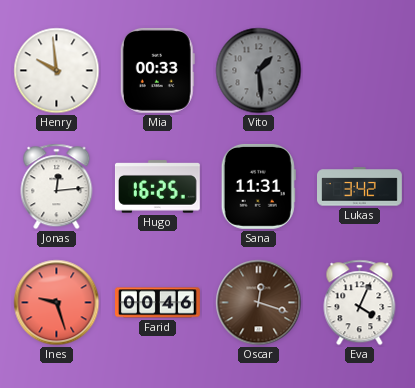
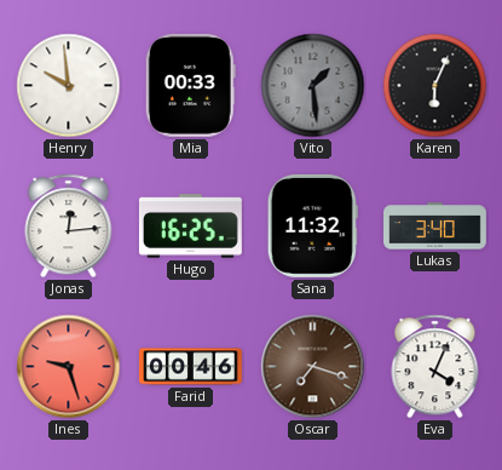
Karen: none -> 6:04 (435, 86)
Sana: 11:31 -> 11:32 (312, 225)
Lukas: 3:42 -> 3:40 (435, 227)
Oscar: 12:18 -> 7:18 (313, 367)
